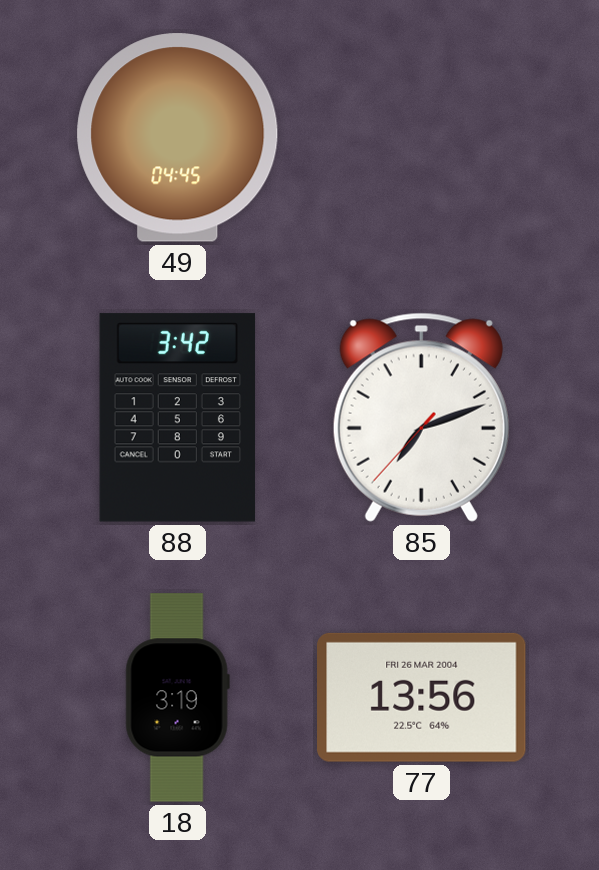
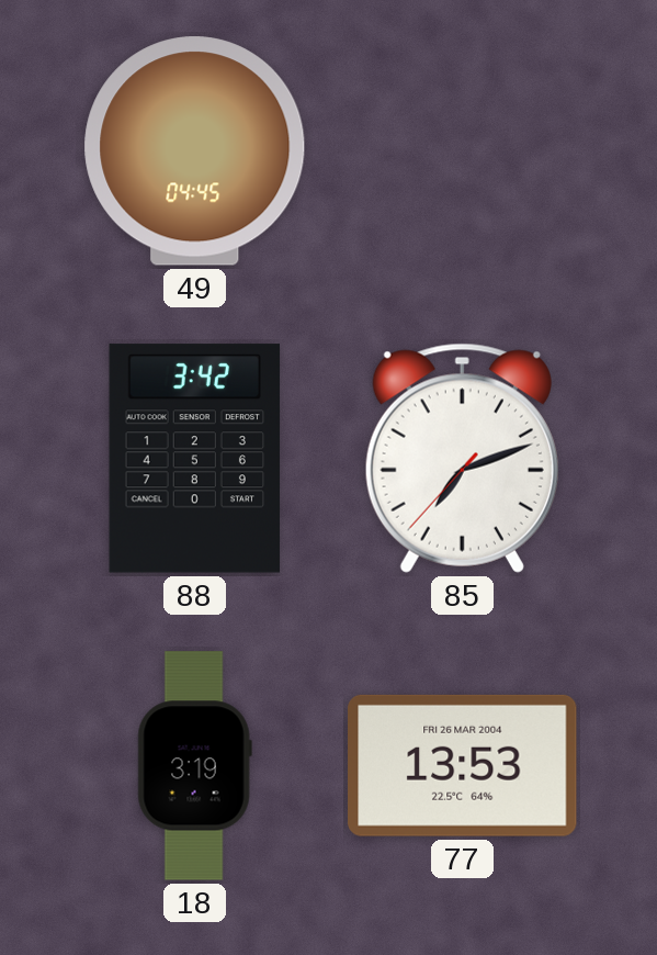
77: 13:56 -> 13:53 (463, 765)
